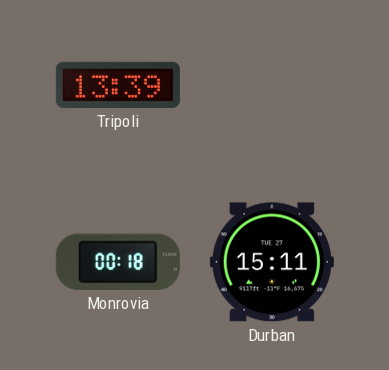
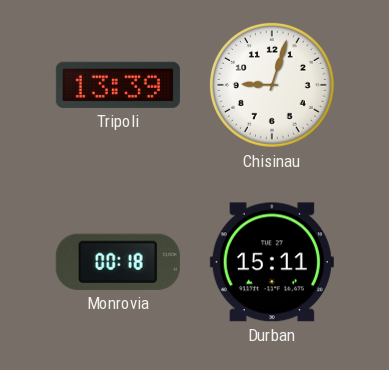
Chisinau: none -> 9:03 (272, 85)
